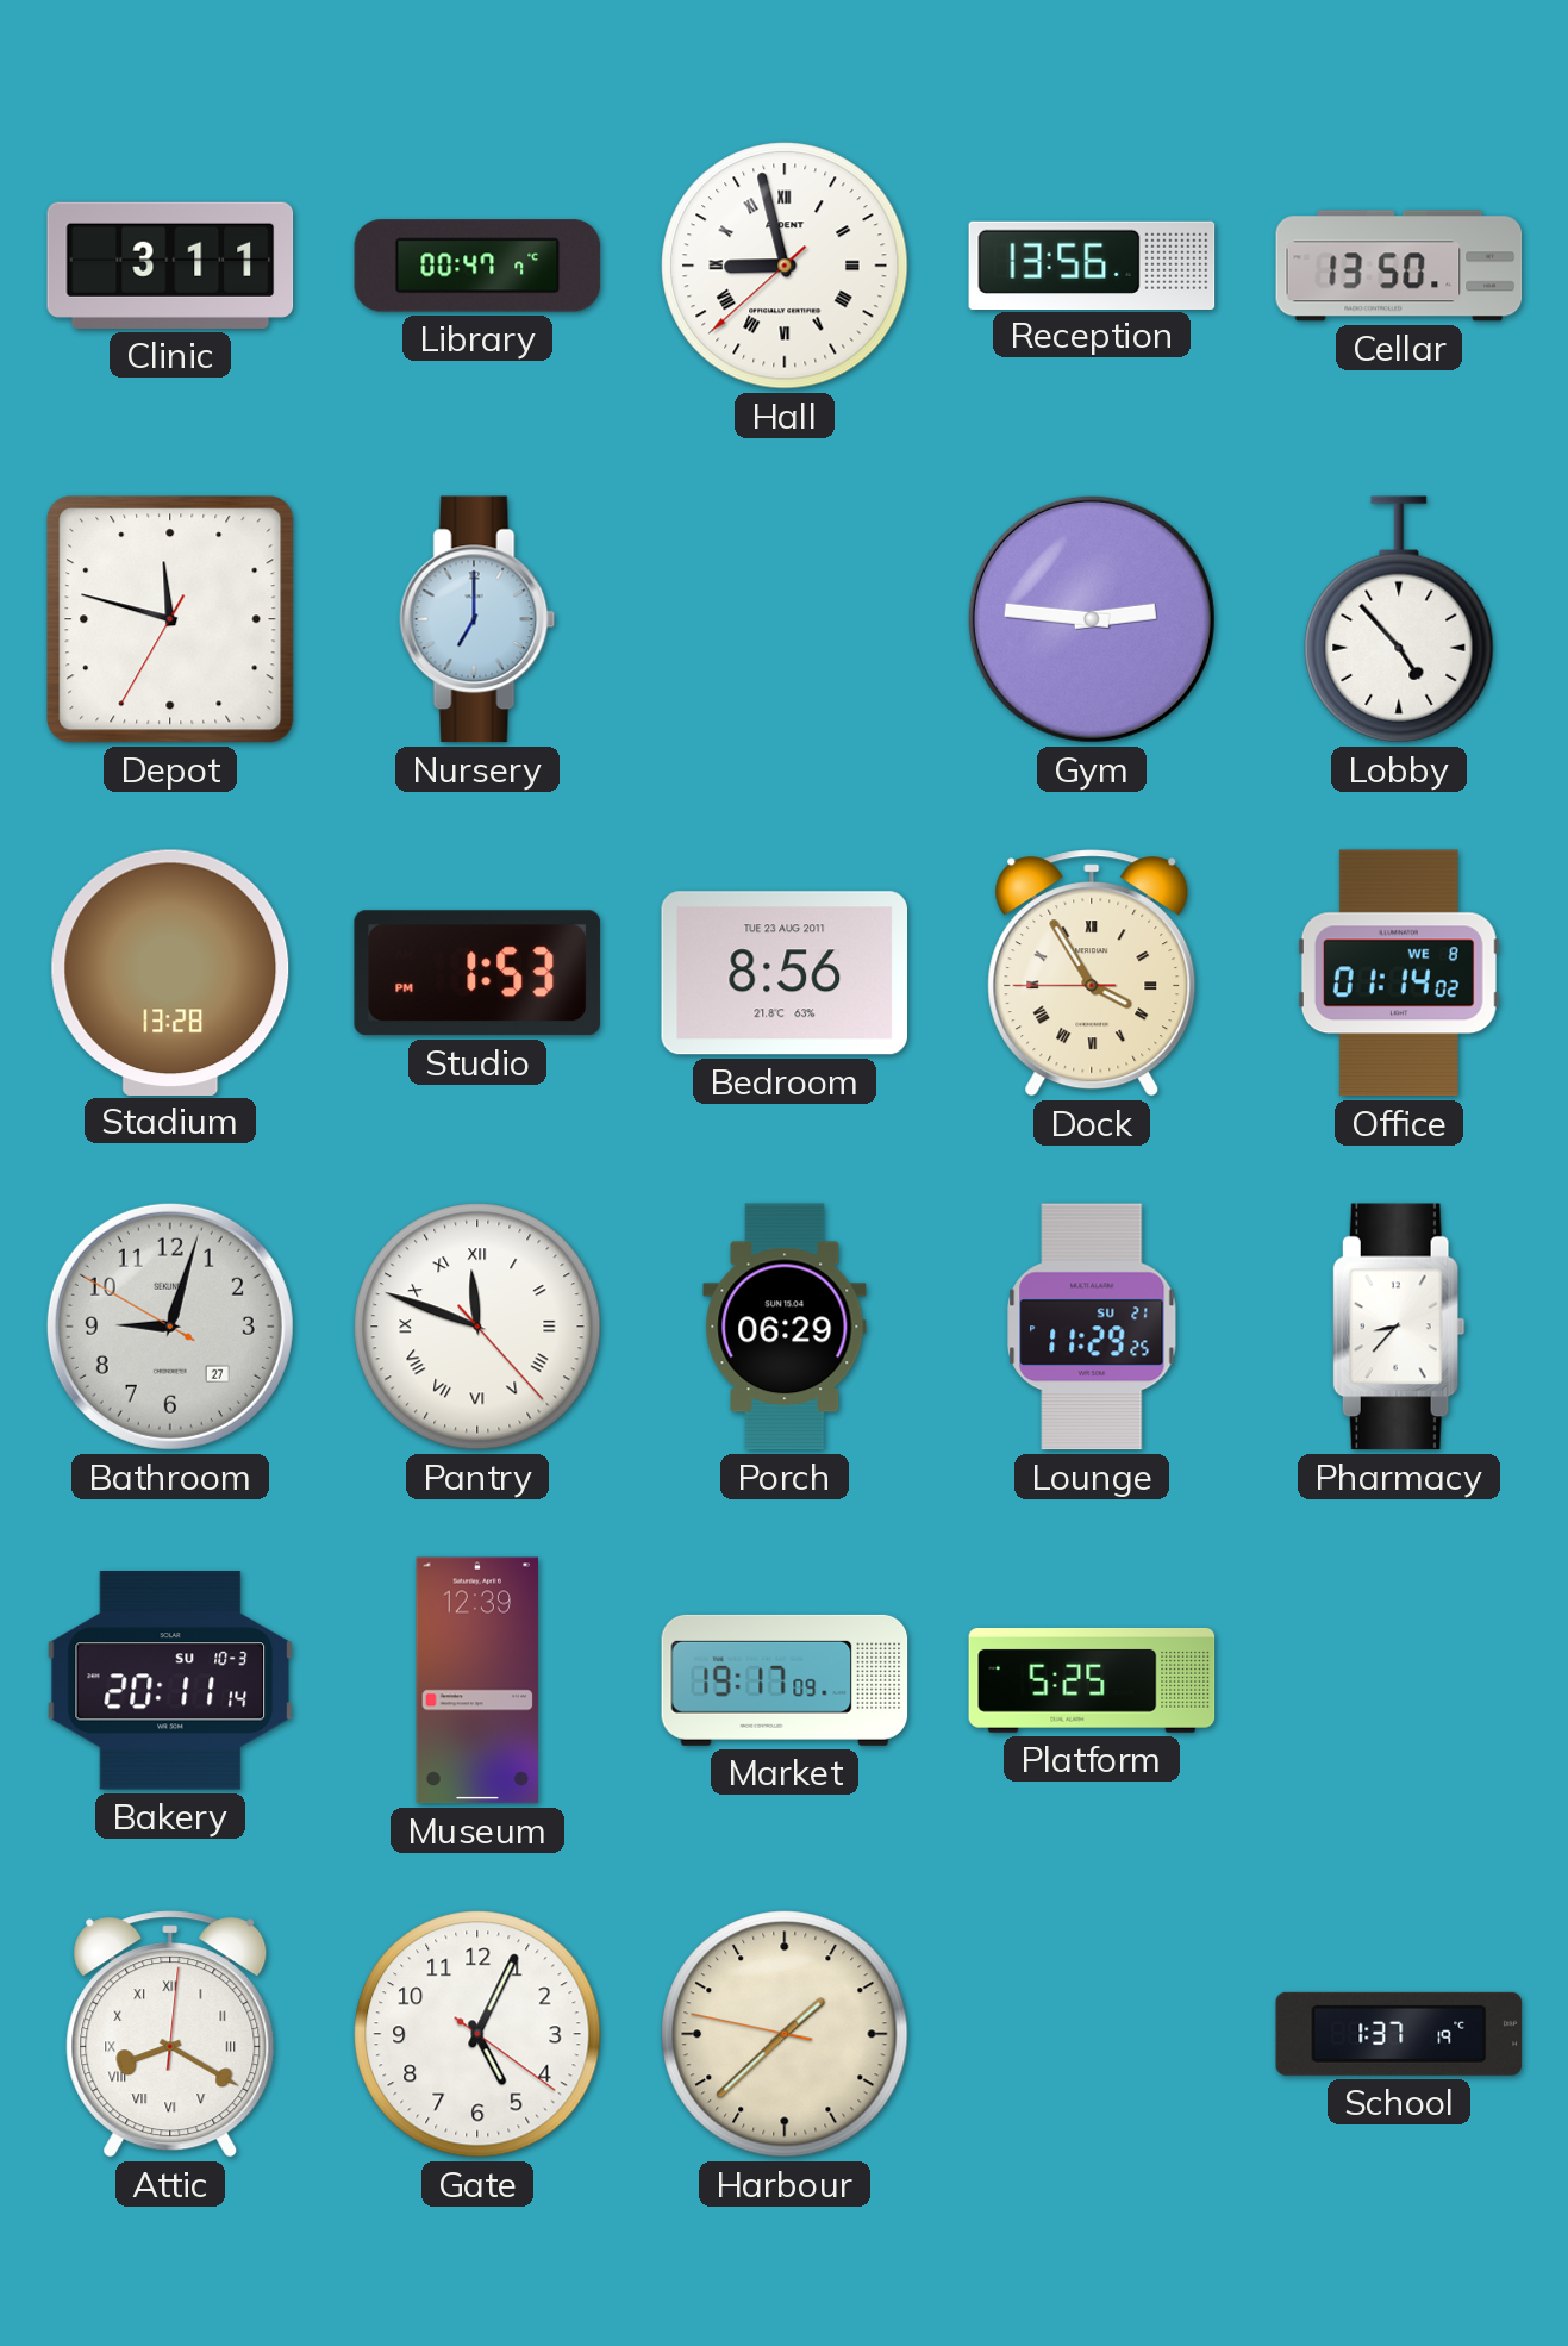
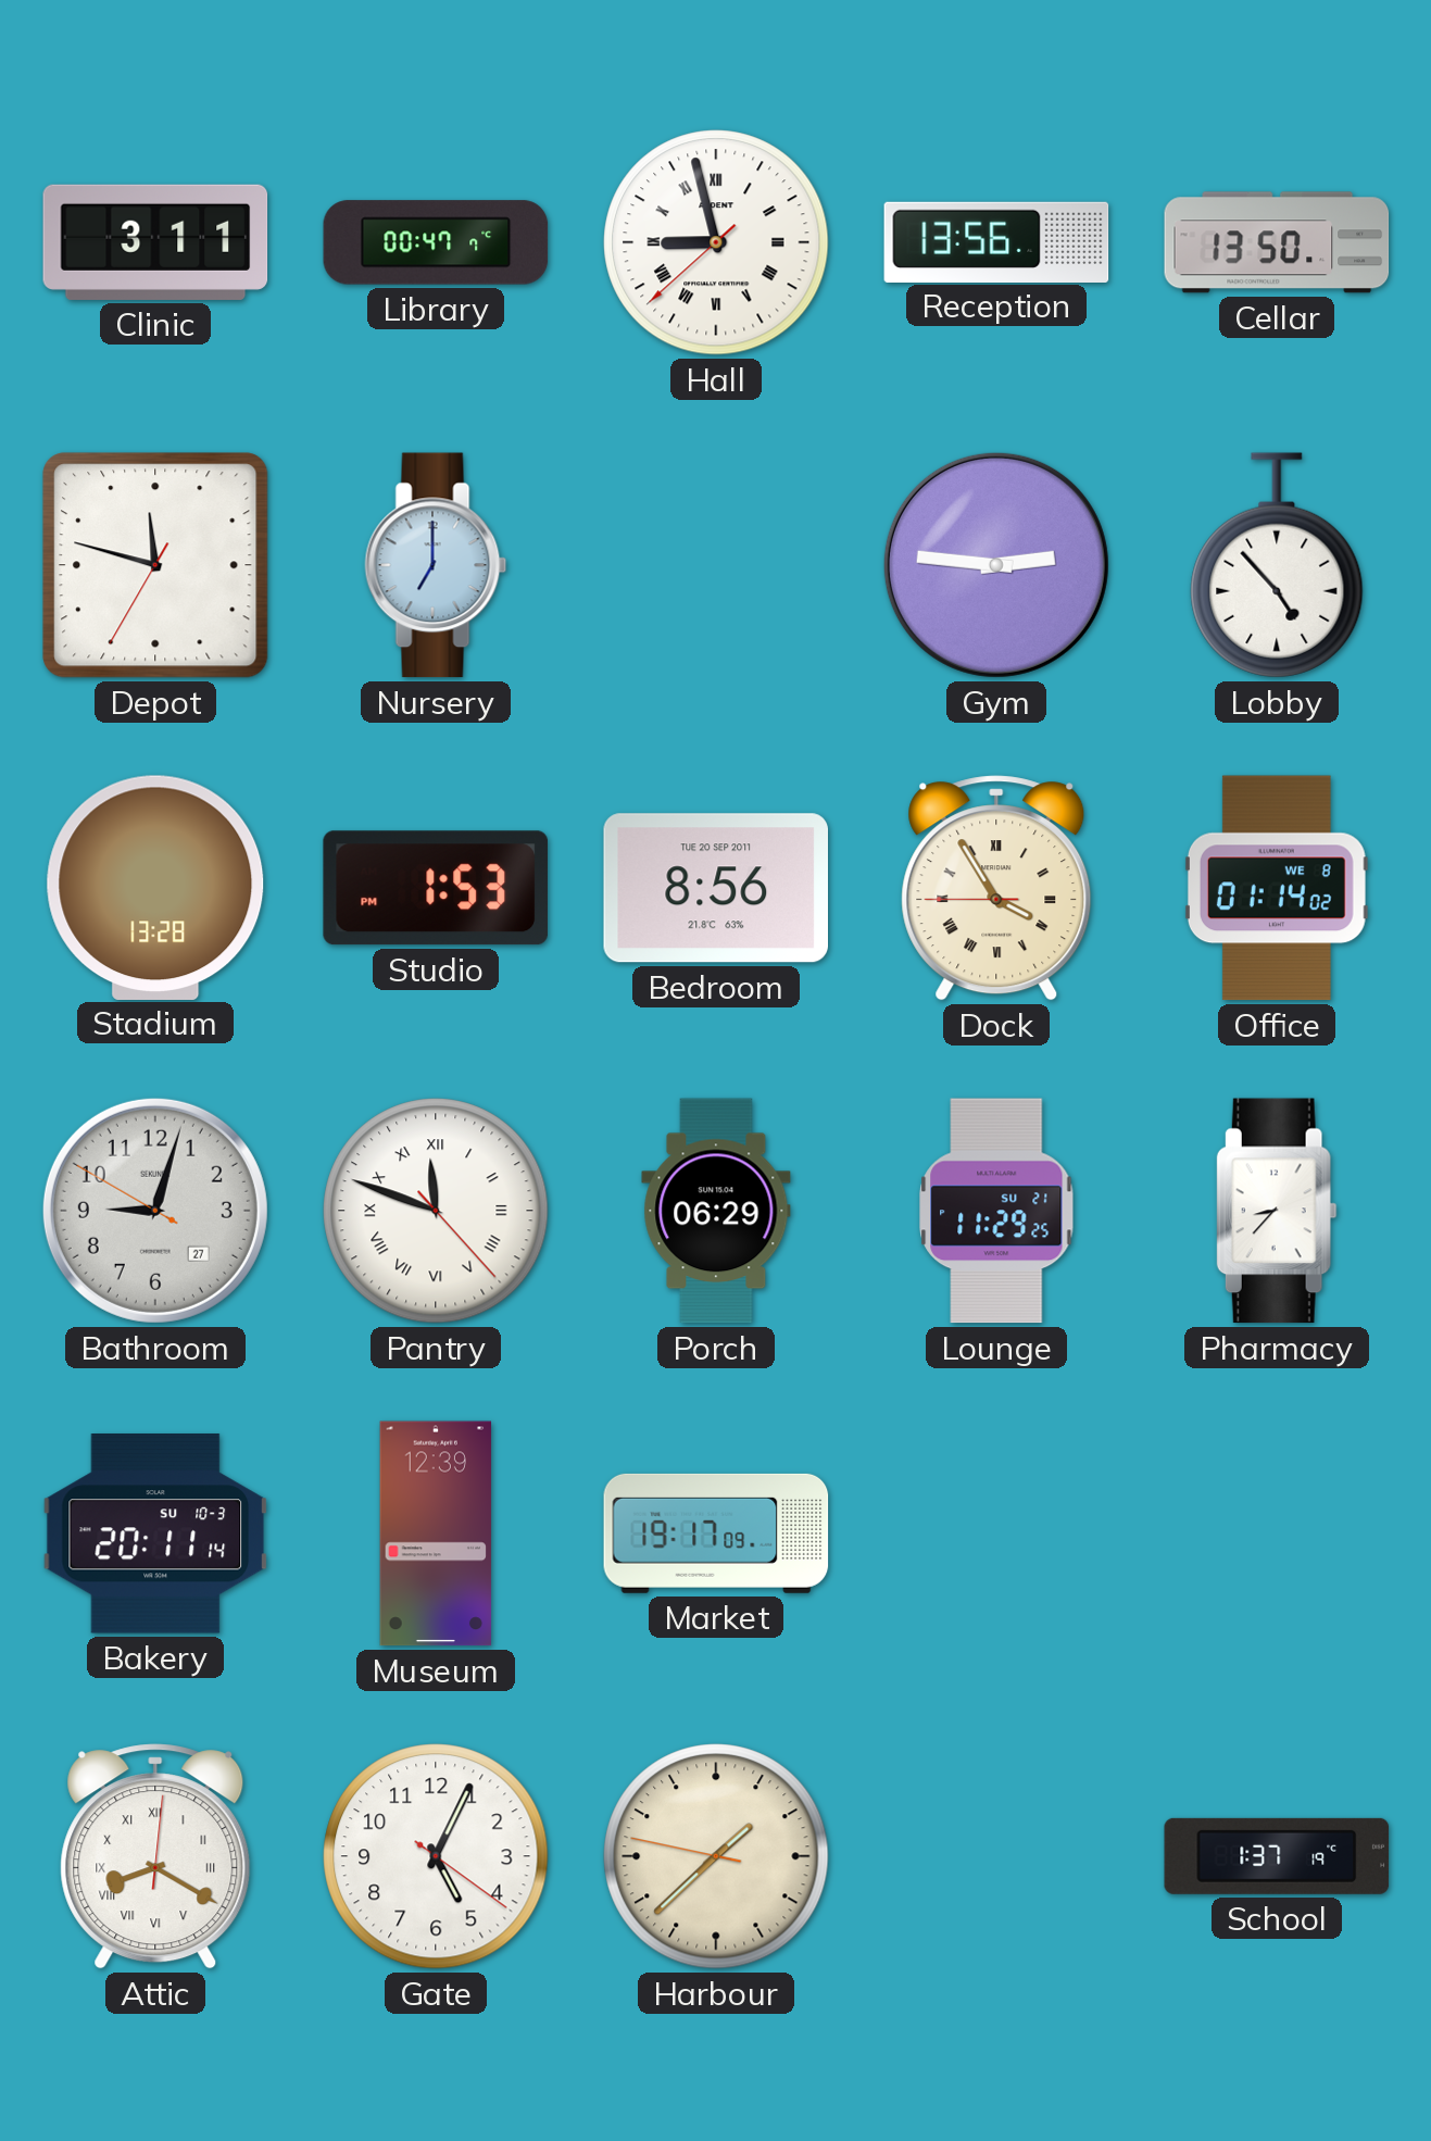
Bedroom date: TUE 23 AUG 2011 -> TUE 20 SEP 2011 (715, 888)
Platform: 5:25 -> none (1092, 1680)
